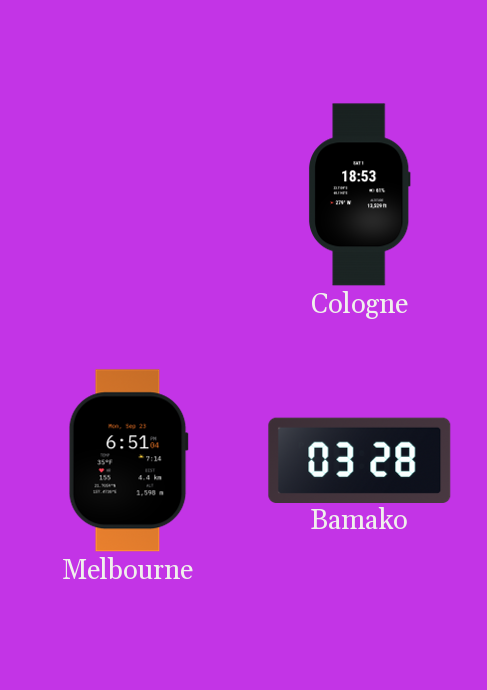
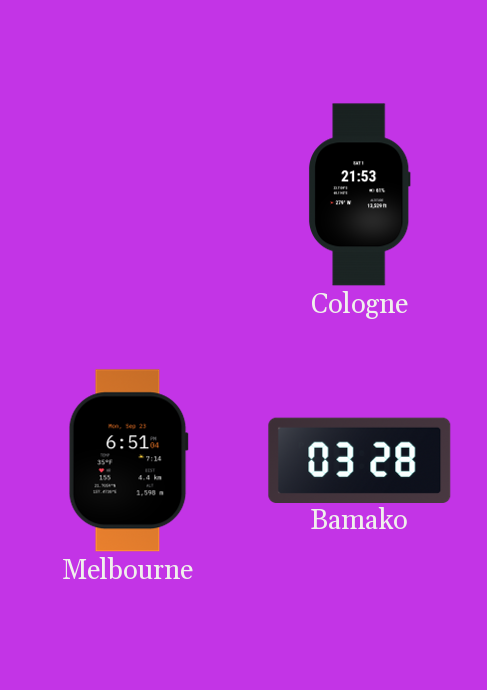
Cologne: 18:53 -> 21:53 (359, 195)
